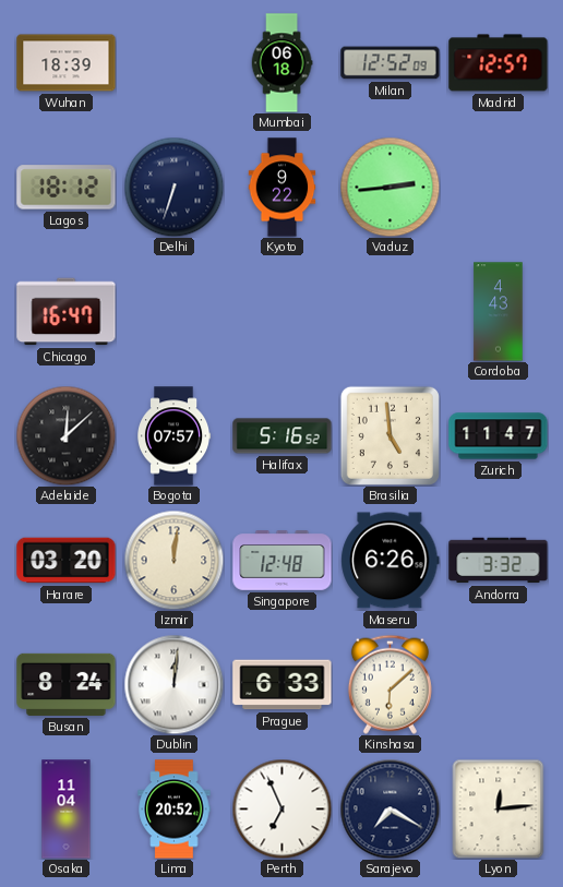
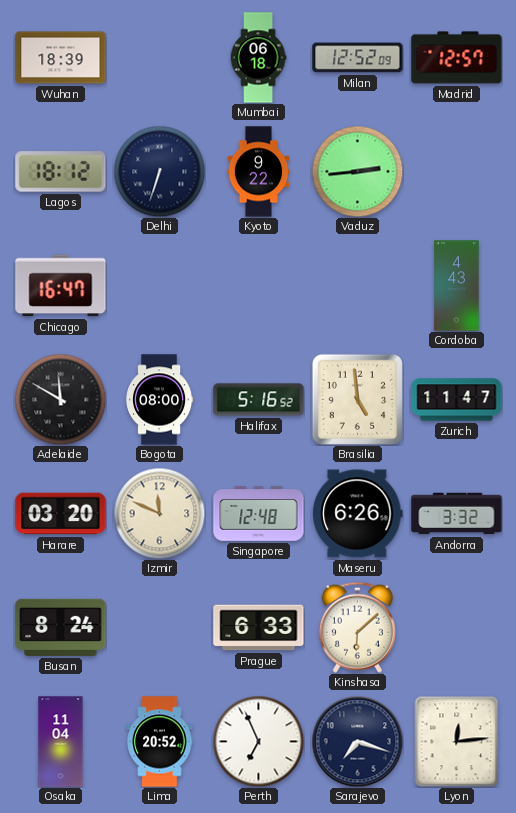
Adelaide: 12:08 -> 11:50 (60, 399)
Bogota: 07:57 -> 08:00 (160, 400)
Izmir: 12:01 -> 11:49 (159, 513)
Dublin: 12:01 -> none (173, 684)
Sarajevo: 7:20 -> 7:18 (357, 741)
